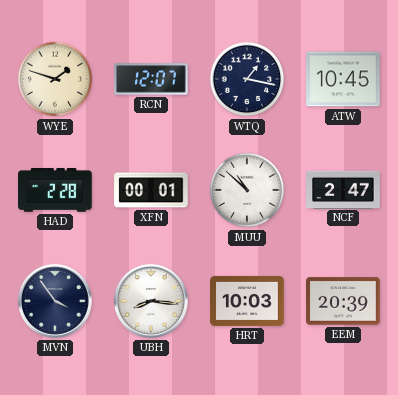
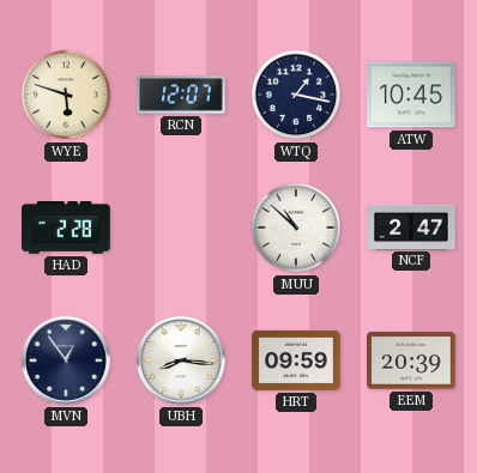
WYE: 1:48 -> 5:48 (66, 95)
XFN: 00:01 -> none (151, 190)
MVN: 3:54 -> 12:54 (66, 360)
HRT: 10:03 -> 09:59 (296, 360)
